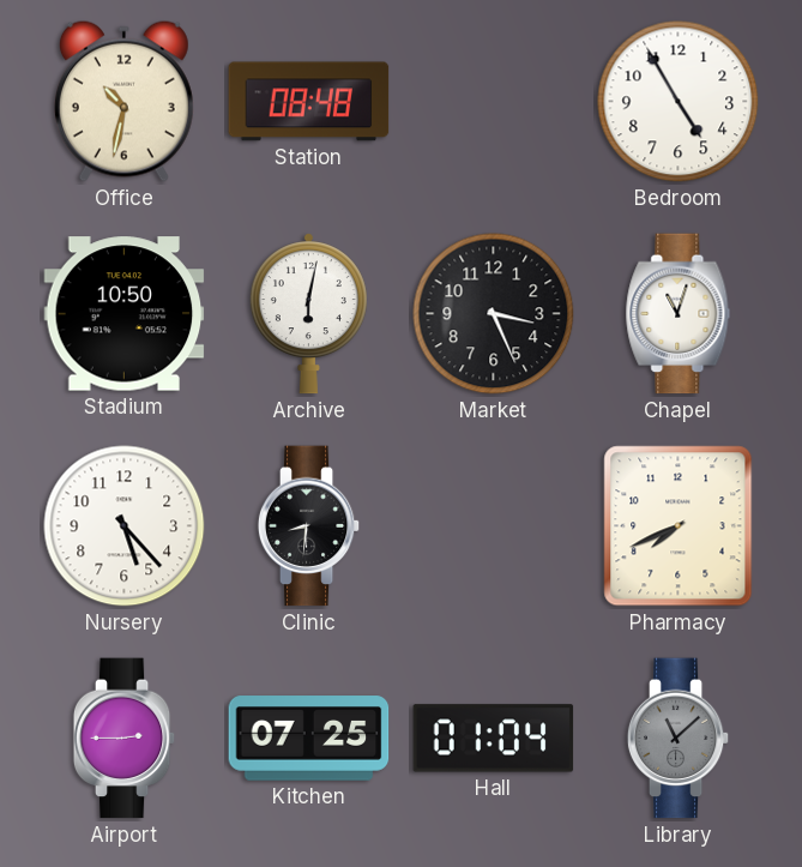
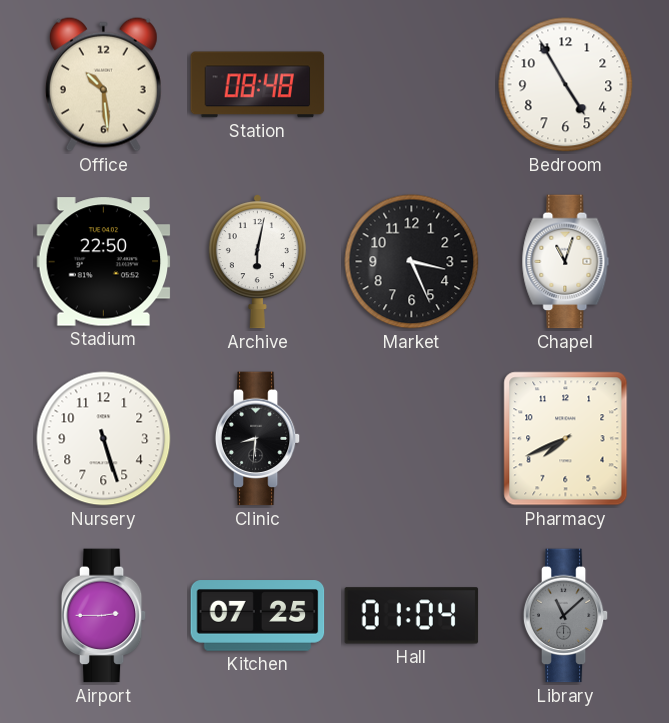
Office: 10:32 -> 10:29 (103, 84)
Stadium: 10:50 -> 22:50 (104, 262)
Nursery: 5:23 -> 5:27 (104, 439)
